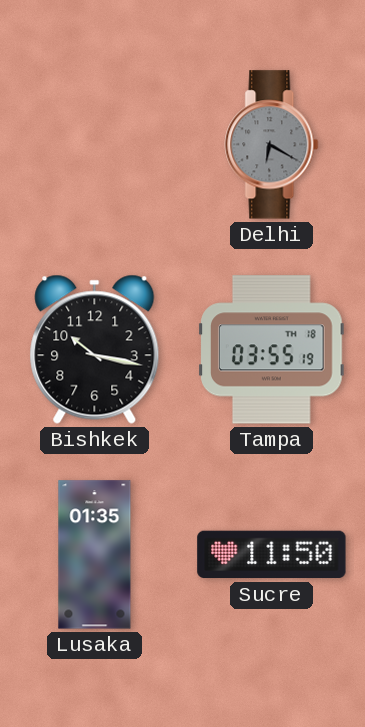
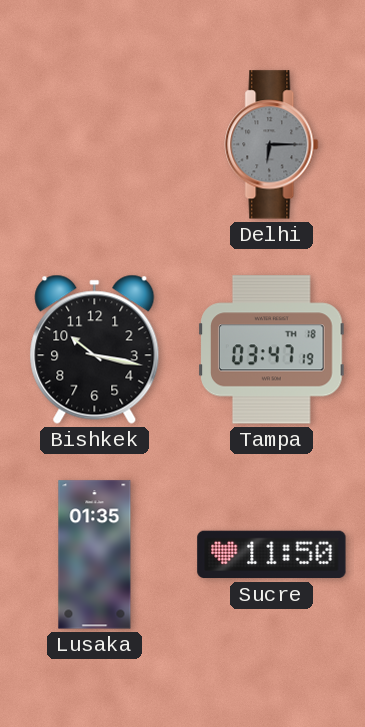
Delhi: 6:20 -> 6:15 (272, 145)
Tampa: 03:55 -> 03:47 (272, 350)
